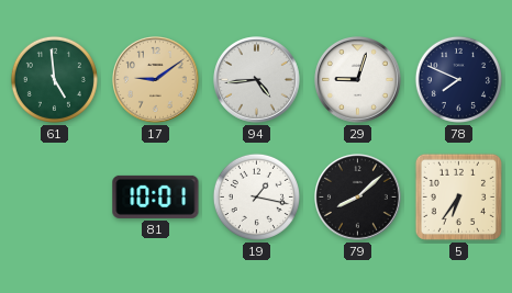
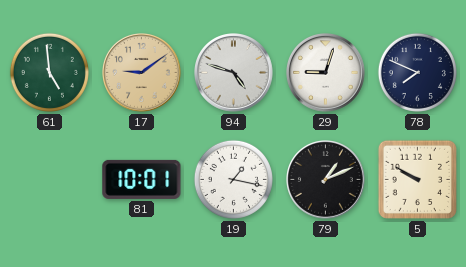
94: 4:44 -> 4:48 (234, 73)
79: 8:08 -> 1:11 (326, 180)
5: 6:36 -> 9:50 (417, 179)
